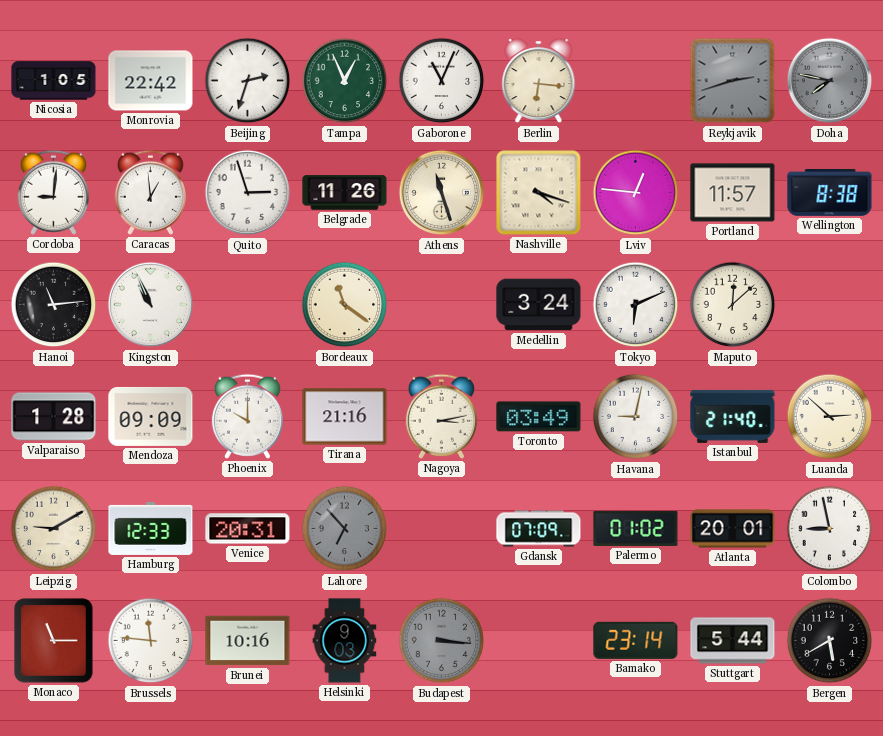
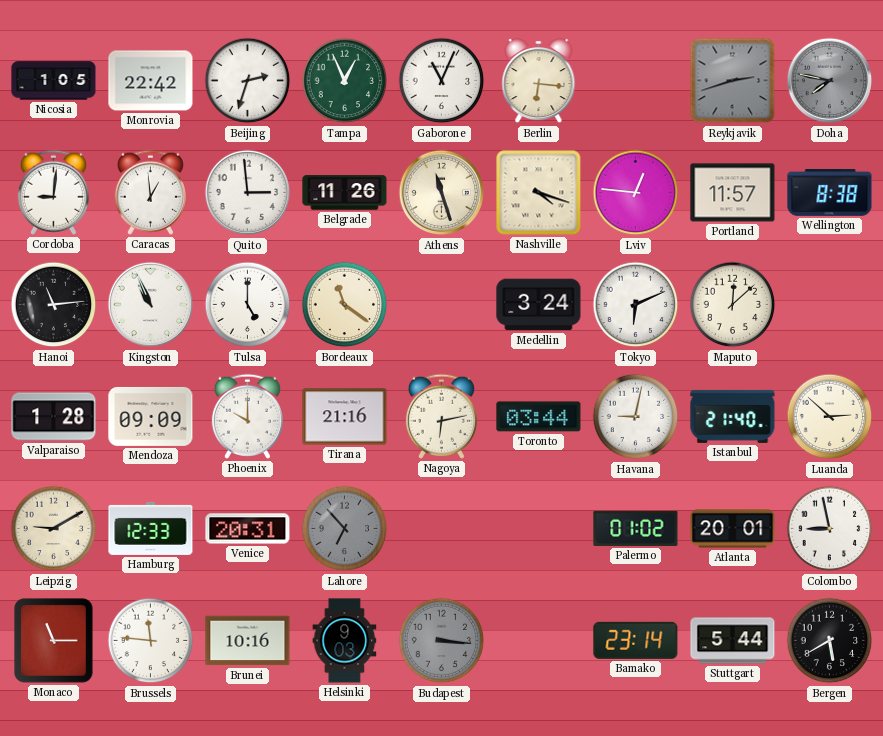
Quito: 2:57 -> 2:59 (248, 193)
Tulsa: none -> 5:00 (248, 305)
Nagoya: 3:13 -> 6:13 (441, 416)
Toronto: 03:49 -> 03:44 (539, 417)
Gdansk: 07:09 -> none (539, 529)
